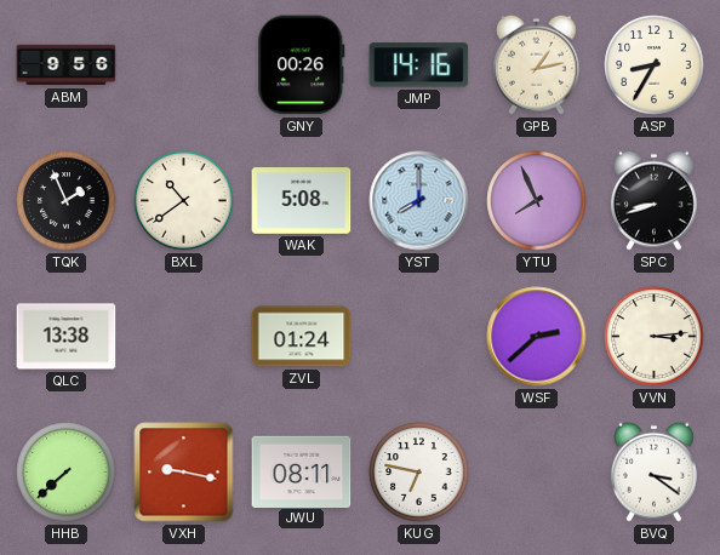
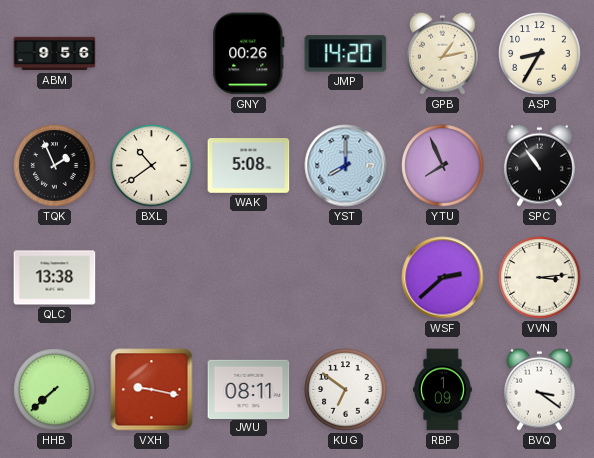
JMP: 14:16 -> 14:20 (346, 54)
SPC: 8:42 -> 10:54 (539, 165)
ZVL: 01:24 -> none (302, 337)
KUG: 6:47 -> 6:51 (346, 390)
RBP: none -> 1:09 (443, 390)
